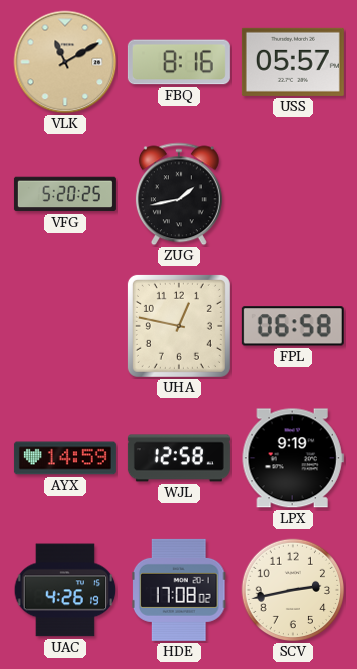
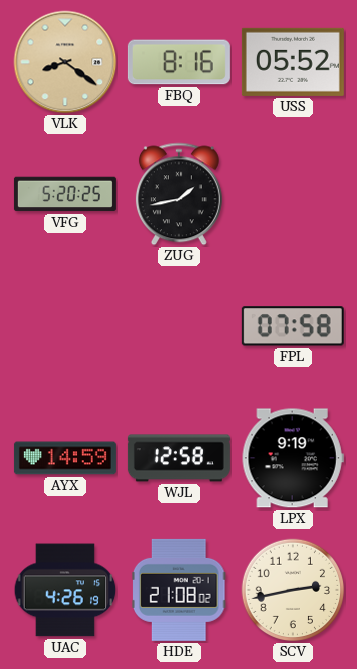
VLK: 11:10 -> 8:21 (65, 62)
USS: 05:57 -> 05:52 (293, 62)
UHA: 12:47 -> none (179, 326)
FPL: 06:58 -> 07:58 (293, 326)
HDE: 17:08 -> 21:08 (179, 590)
